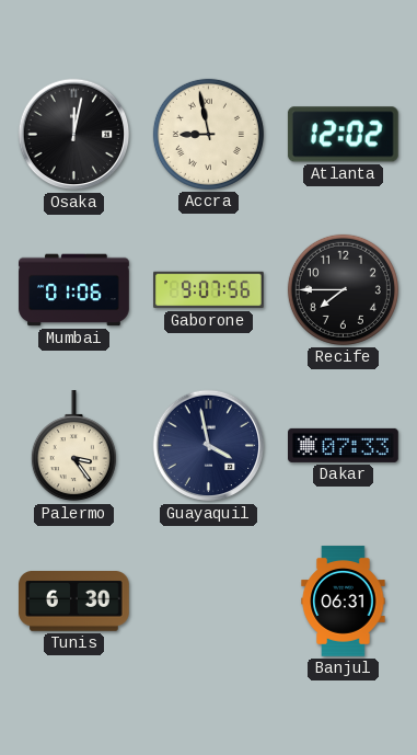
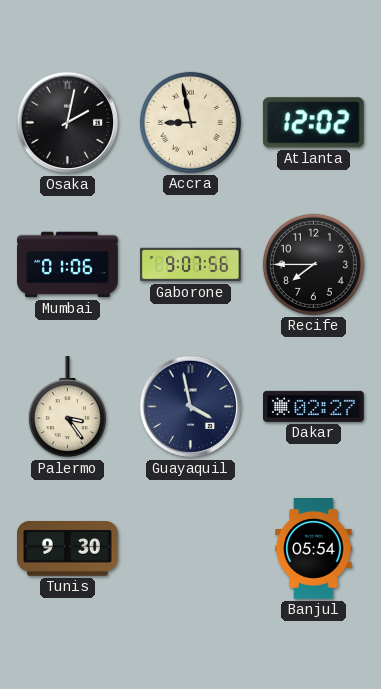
Osaka: 12:02 -> 2:02 (68, 123)
Dakar: 07:33 -> 02:27 (314, 406)
Tunis: 6:30 -> 9:30 (68, 549)
Banjul: 06:31 -> 05:54 (314, 549)
